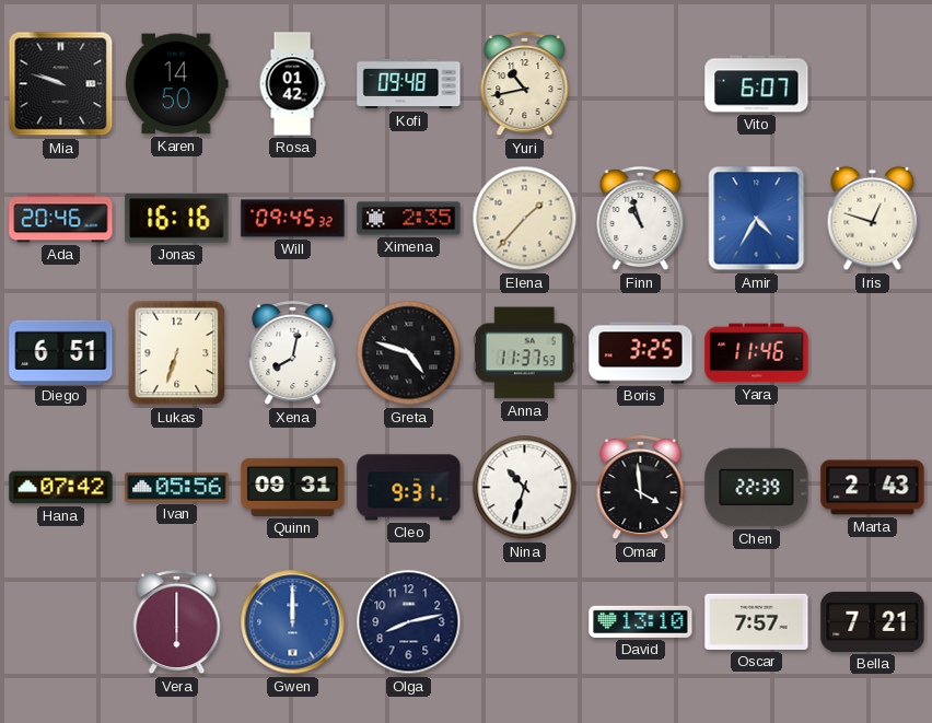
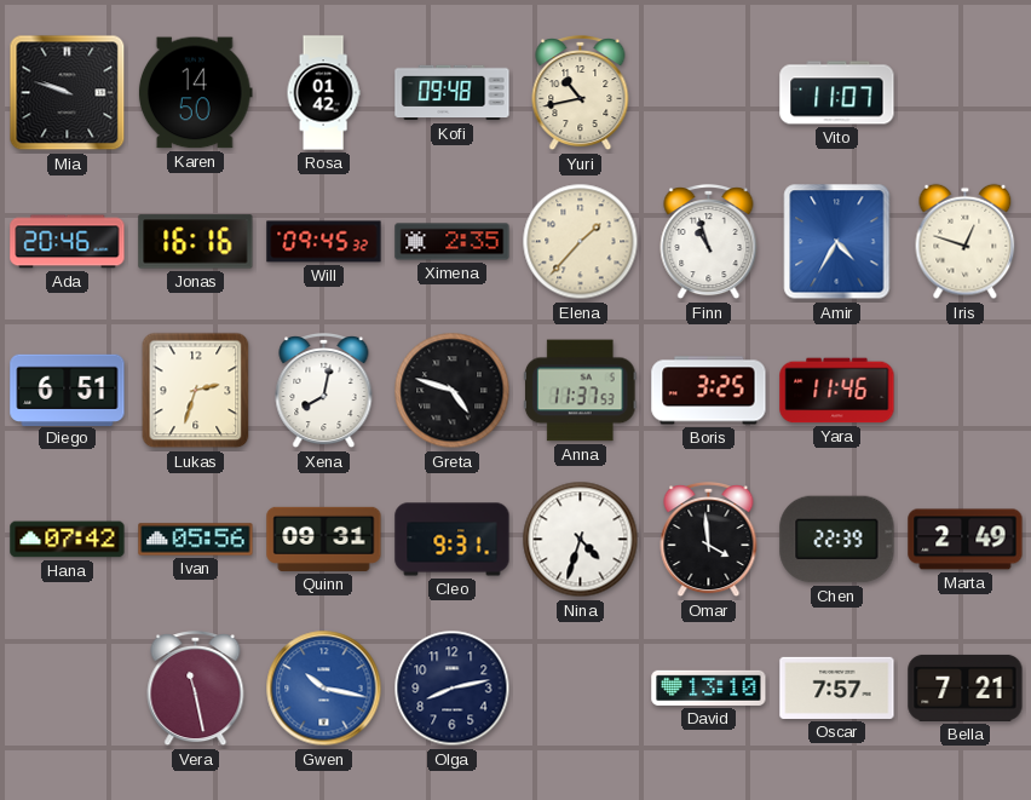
Vito: 6:07 -> 11:07 (837, 93)
Lukas: 6:33 -> 2:33 (196, 391)
Nina: 10:33 -> 4:33 (581, 540)
Marta: 2:43 -> 2:49 (966, 540)
Vera: 6:00 -> 11:28 (196, 690)
Gwen: 12:00 -> 10:17 (324, 689)
